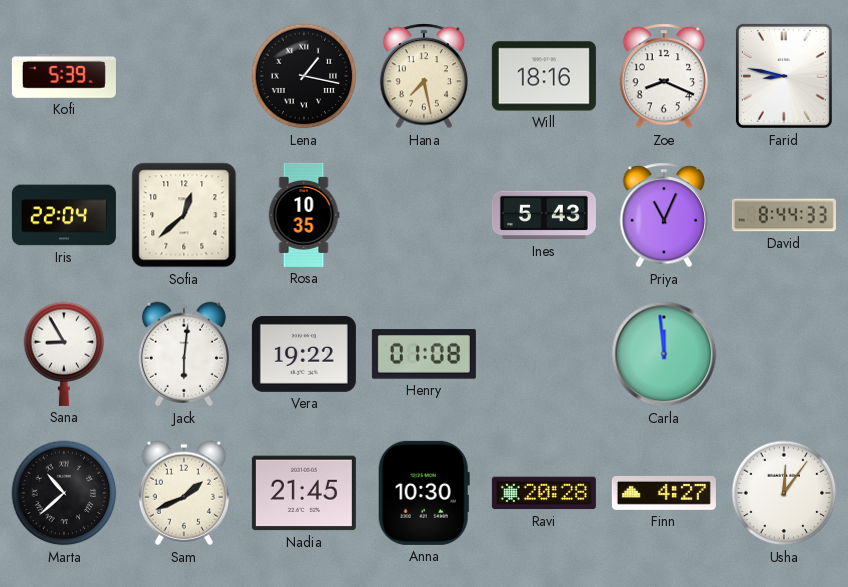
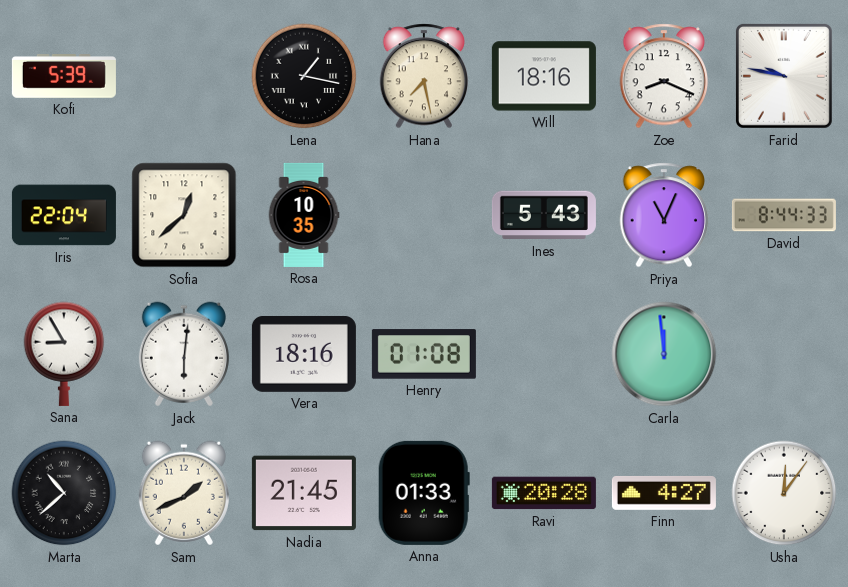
Farid: 8:47 -> 9:47 (784, 76)
Vera: 19:22 -> 18:16 (304, 354)
Anna: 10:30 -> 01:33 (424, 493)
